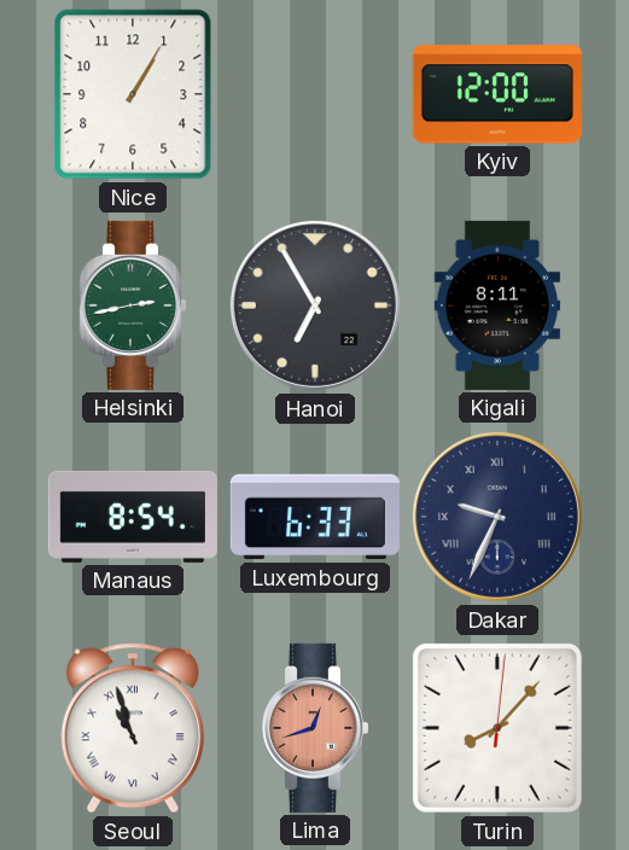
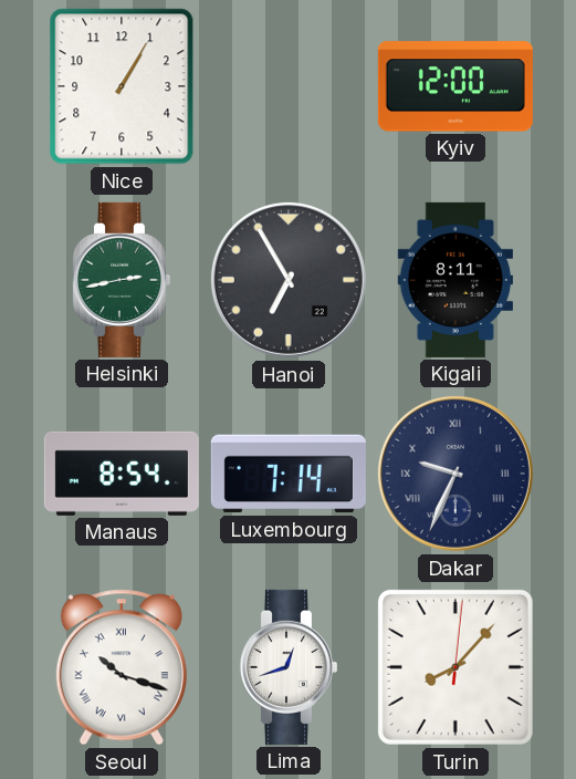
Luxembourg: 6:33 -> 7:14 (289, 474)
Seoul: 10:57 -> 10:18 (122, 667)
Lima dial: salmon -> white (287, 667)
